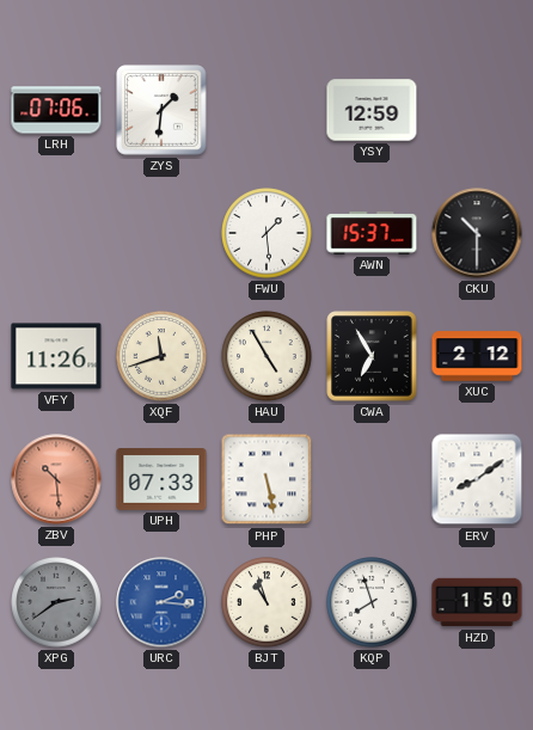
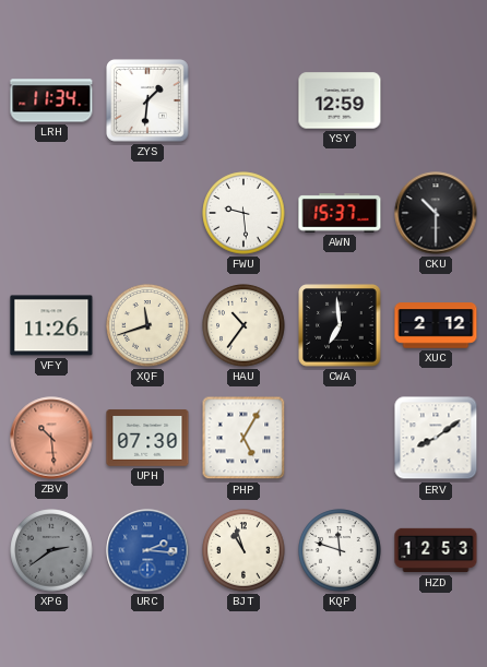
LRH: 07:06 -> 11:34 (51, 100)
FWU: 1:29 -> 9:29 (243, 213)
HAU: 4:55 -> 10:36 (243, 325)
CWA: 6:55 -> 6:59 (340, 325)
UPH: 07:33 -> 07:30 (147, 438)
PHP: 5:28 -> 5:05 (243, 438)
KQP: 7:57 -> 11:48 (340, 550)
HZD: 1:50 -> 12:53 (436, 550)
